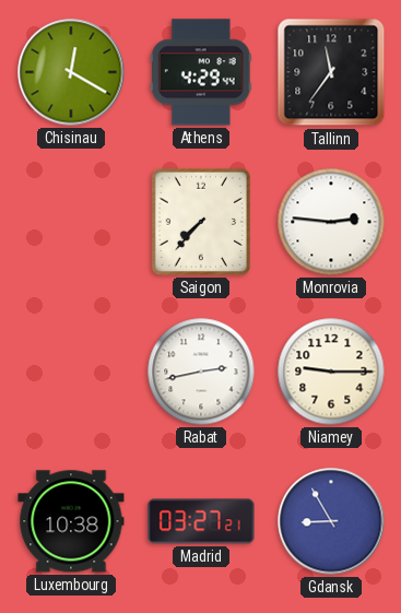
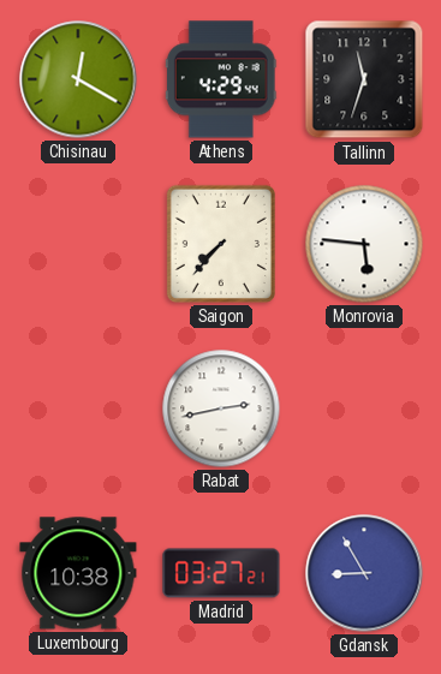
Tallinn: 11:36 -> 11:33 (364, 79)
Monrovia: 2:46 -> 5:46 (364, 244)
Niamey: 9:15 -> none (331, 372)
